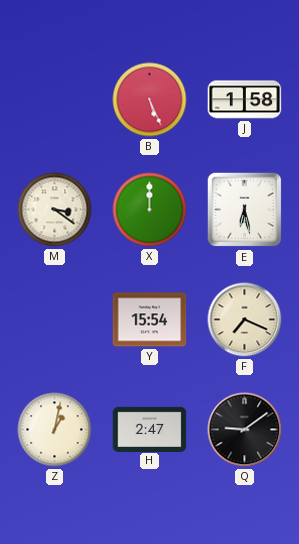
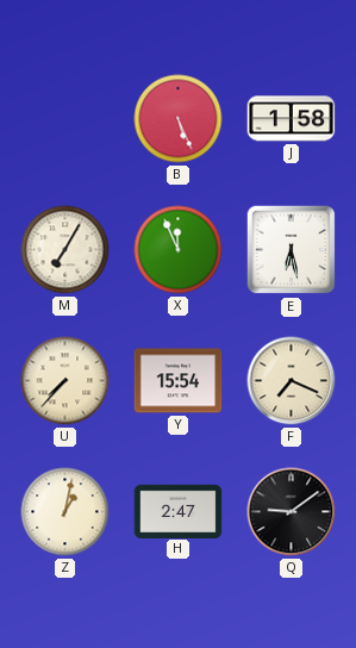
M: 3:21 -> 7:05 (65, 250)
X: 12:00 -> 11:56 (179, 250)
U: none -> 7:37 (65, 381)
